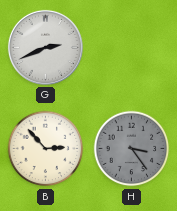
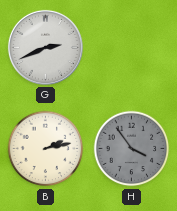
B: 2:53 -> 2:13 (46, 149)
H: 3:24 -> 3:54 (132, 149)
